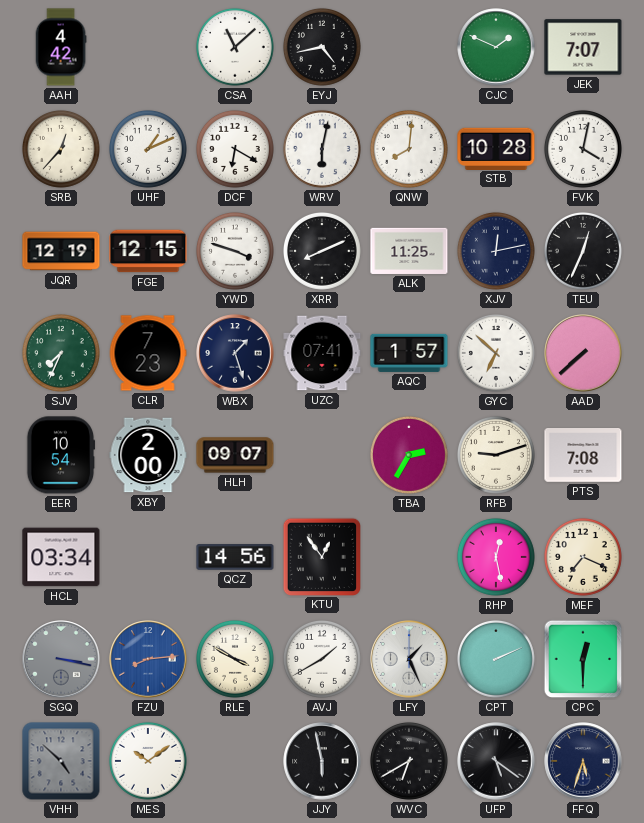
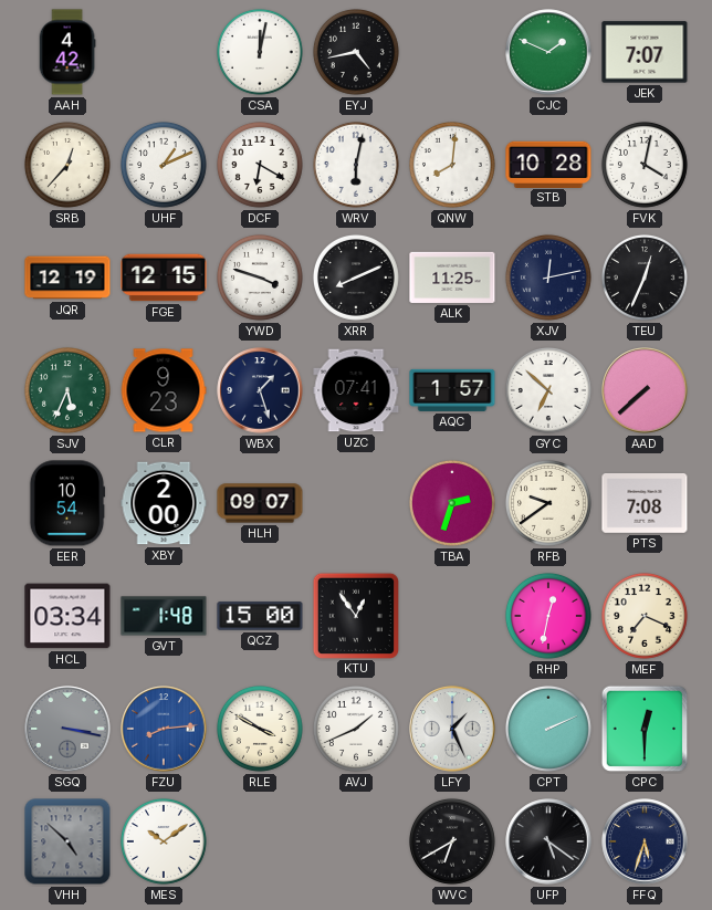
CSA: 11:08 -> 12:02 (260, 52)
SJV: 7:34 -> 5:34 (67, 390)
CLR: 7:23 -> 9:23 (164, 390)
TBA: 2:35 -> 2:33 (452, 503)
RFB: 9:12 -> 9:39 (548, 503)
GVT: none -> 1:48 (164, 616)
QCZ: 14:56 -> 15:00 (260, 616)
RHP: 12:28 -> 12:32 (548, 616)
AVJ: 1:40 -> 1:41 (356, 729)
JJY: 5:58 -> none (322, 761)
